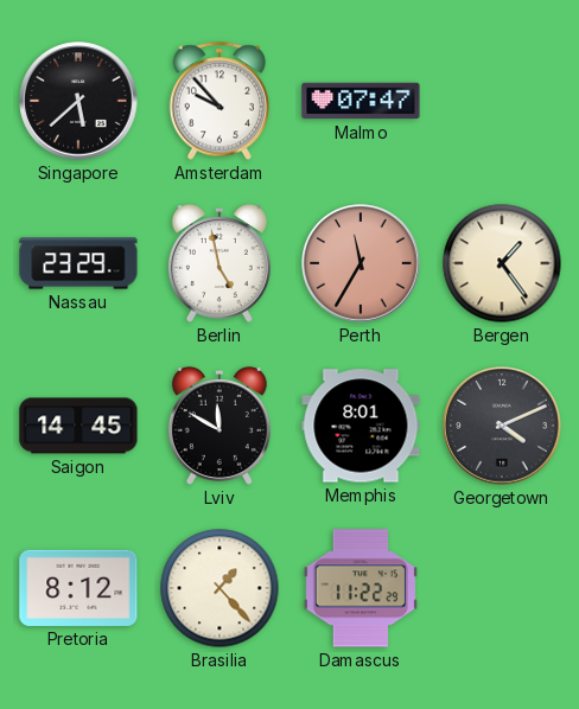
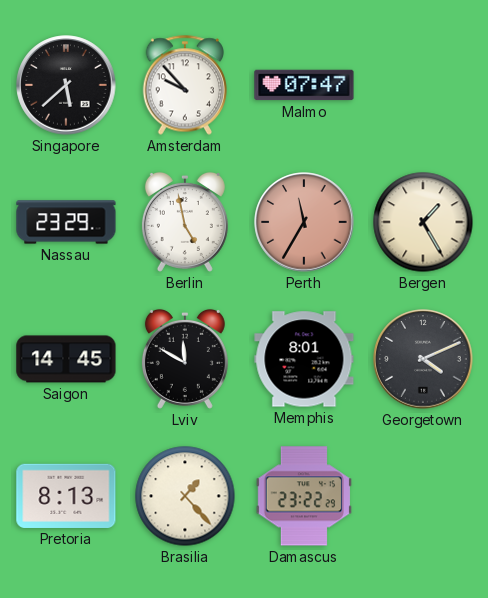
Bergen: 1:24 -> 1:25 (423, 222)
Pretoria: 8:12 -> 8:13 (66, 496)
Damascus: 11:22 -> 23:22 (304, 496)
